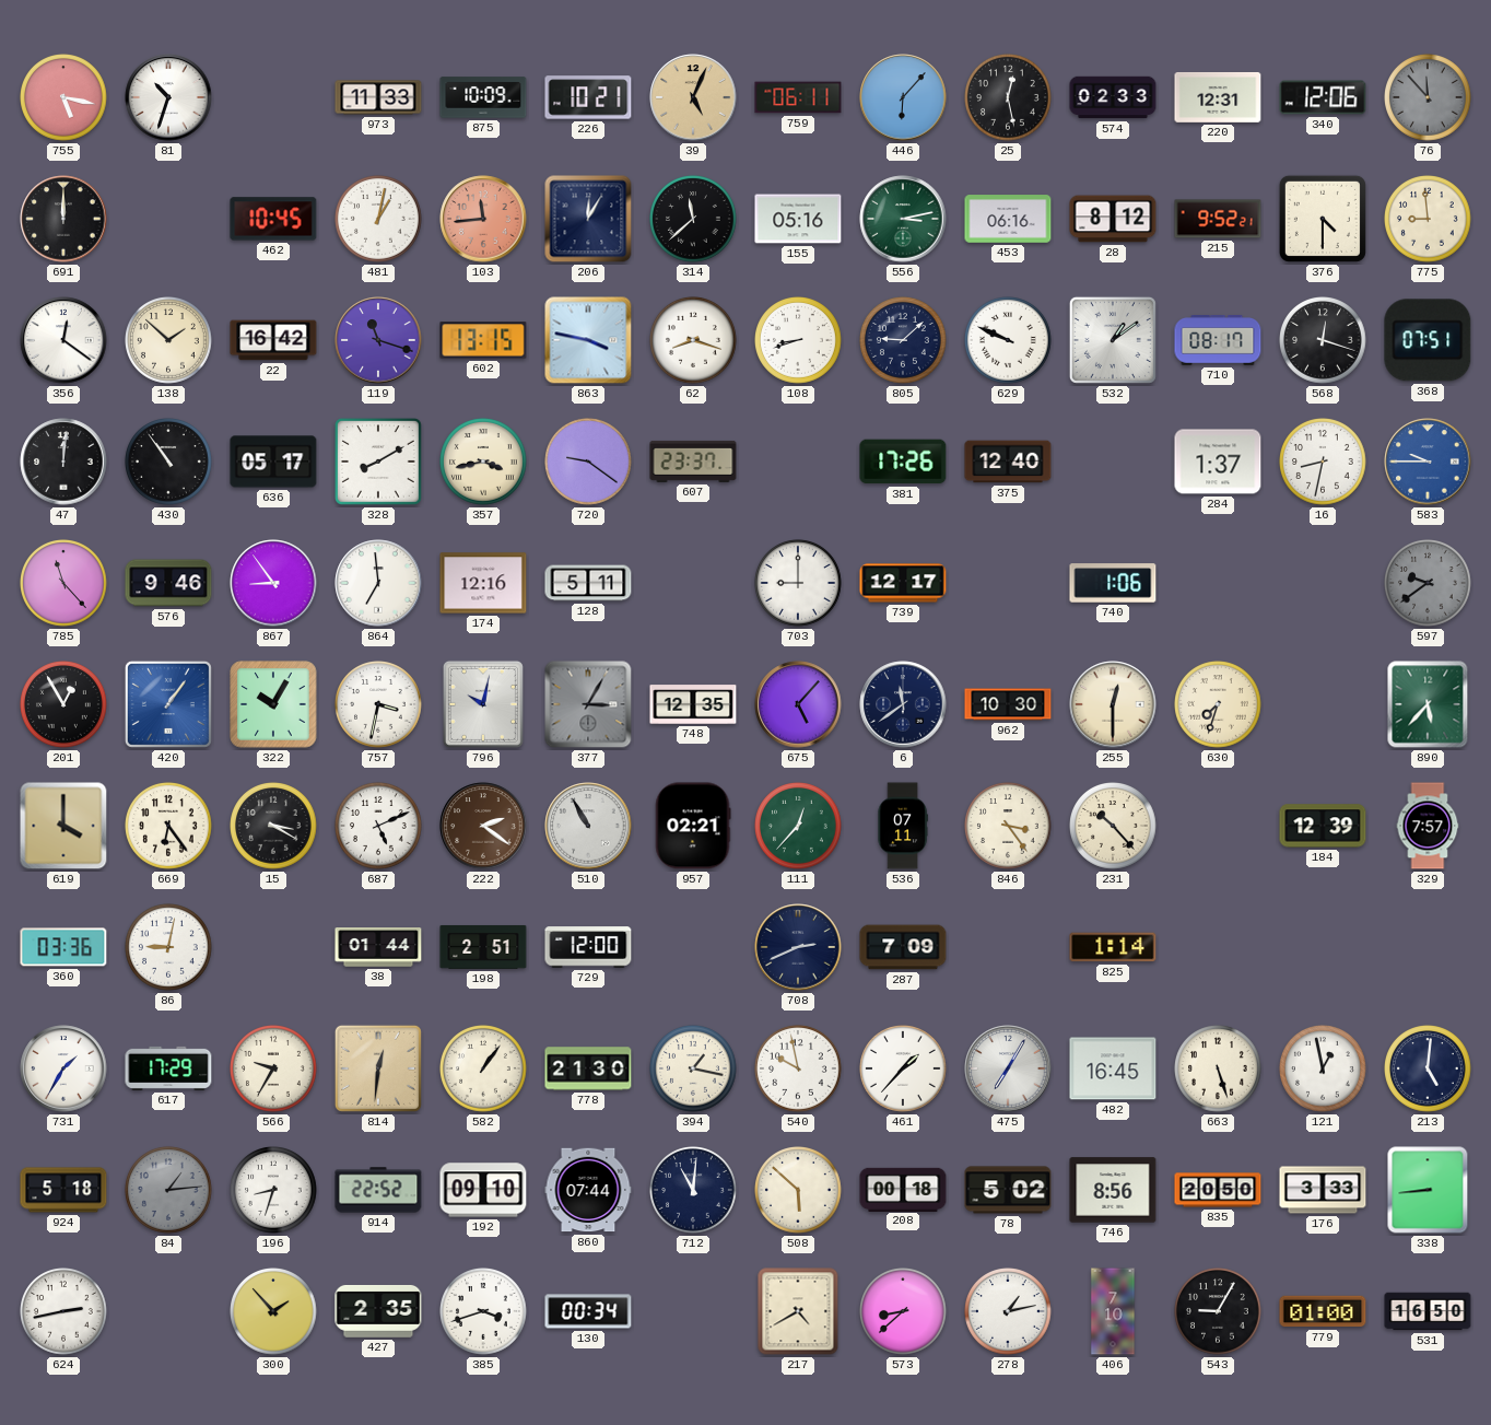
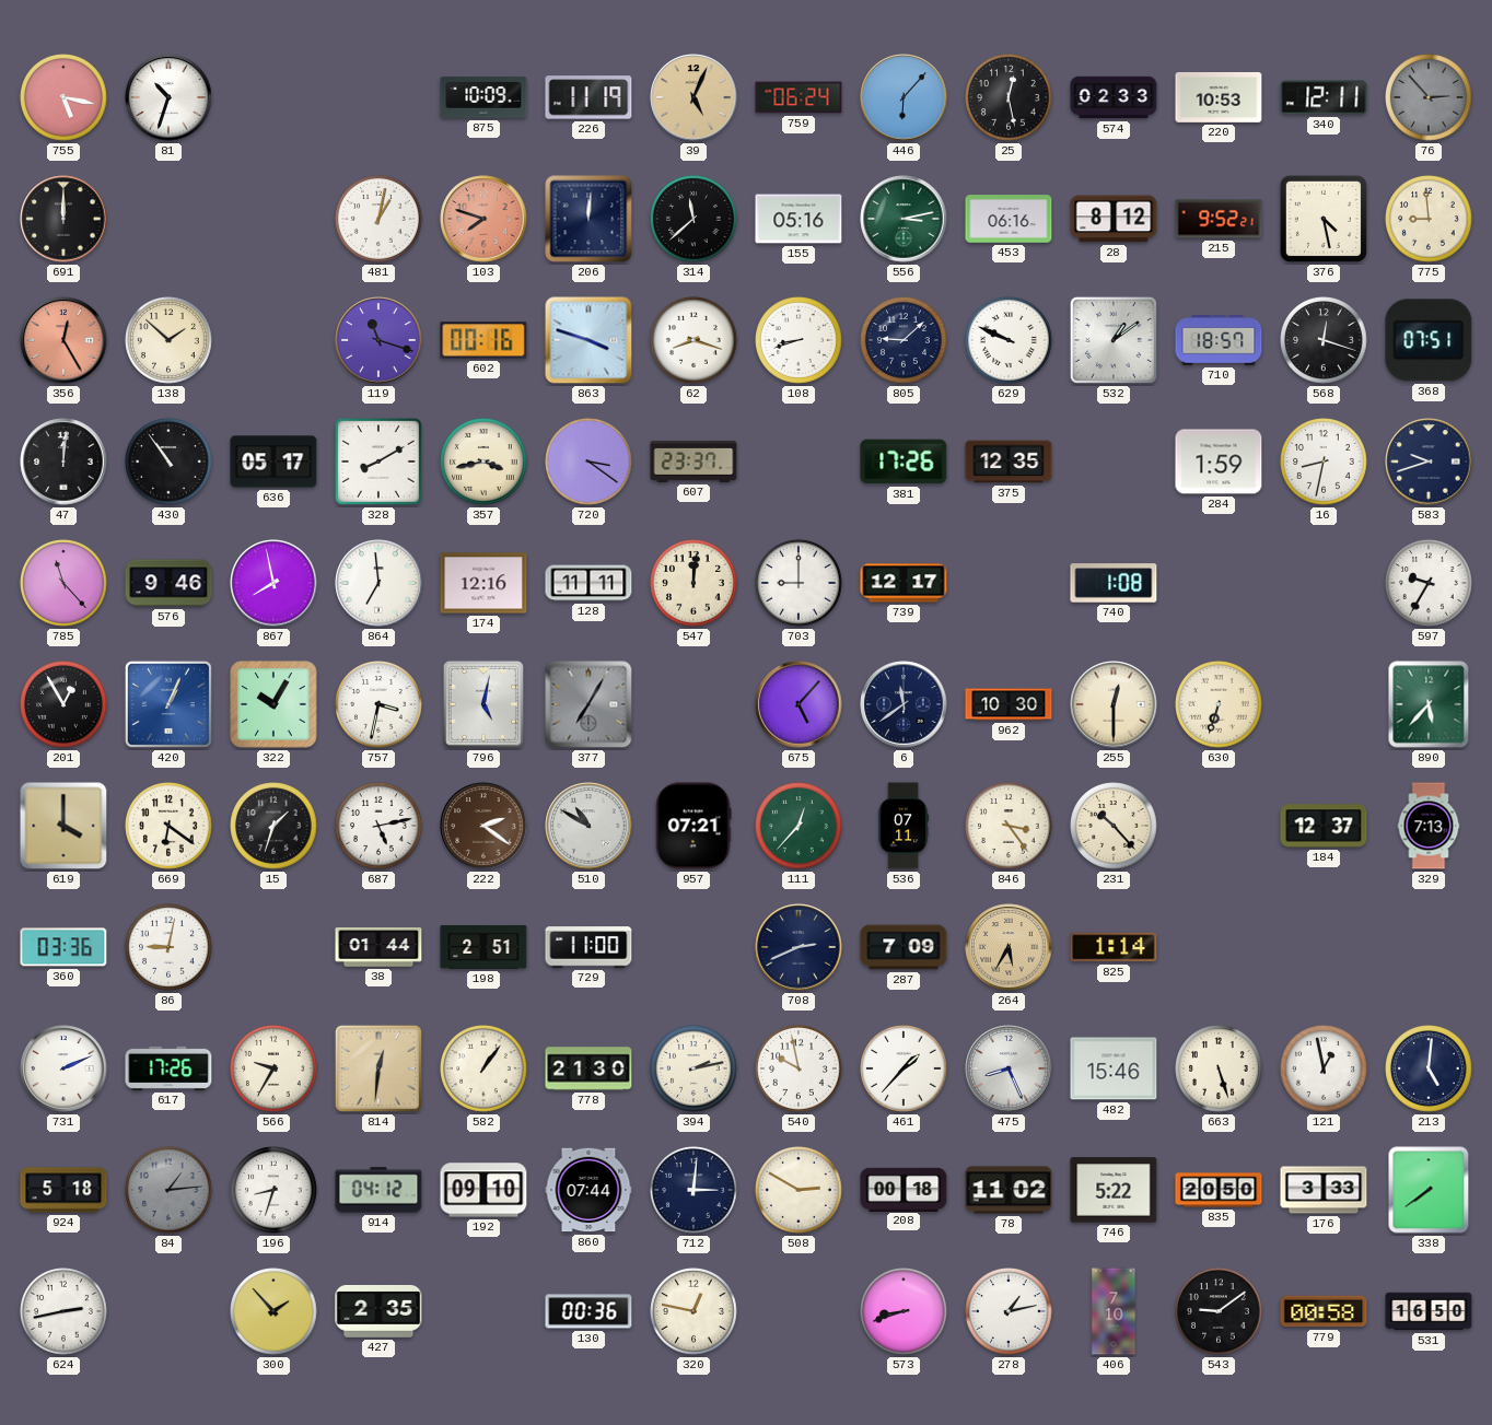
973: 11:33 -> none (378, 97)
226: 10:21 -> 11:19 (588, 97)
759: 06:11 -> 06:24 (799, 97)
220: 12:31 -> 10:53 (1219, 97)
340: 12:06 -> 12:11 (1324, 97)
76: 11:53 -> 2:53 (1429, 97)
462: 10:45 -> none (273, 219)
103: 11:44 -> 7:48 (483, 219)
206: 12:05 -> 12:01 (588, 219)
376: 4:30 -> 4:28 (1324, 219)
356: 12:21 -> 12:25 (63, 340)
356 dial: white -> salmon (63, 340)
22: 16:42 -> none (273, 340)
602: 13:15 -> 00:16 (483, 340)
863: 3:47 -> 3:48 (588, 340)
710: 08:17 -> 18:57 (1219, 341)
720: 9:21 -> 3:21 (588, 462)
375: 12:40 -> 12:35 (1009, 462)
284: 1:37 -> 1:59 (1219, 462)
583: 9:45 -> 9:42 (1429, 462)
583 dial: blue -> navy (1429, 462)
867: 8:54 -> 7:58 (273, 583)
128: 5:11 -> 11:11 (588, 583)
547: none -> 12:01 (693, 583)
740: 1:06 -> 1:08 (1114, 583)
597: 9:39 -> 9:35 (1429, 583)
597 dial: grey -> white (1429, 583)
420: 1:06 -> 1:04 (168, 704)
796: 10:02 -> 5:02 (483, 704)
377: 3:05 -> 7:05 (588, 704)
748: 12:35 -> none (693, 704)
630: 7:33 -> 6:33 (1219, 704)
669: 6:24 -> 6:21 (168, 826)
15: 3:20 -> 1:33 (273, 826)
687: 5:11 -> 5:13 (378, 826)
510: 10:55 -> 10:50 (588, 826)
957: 02:21 -> 07:21 (693, 826)
184: 12:39 -> 12:37 (1324, 826)
329: 7:57 -> 7:13 (1429, 826)
729: 12:00 -> 11:00 (588, 947)
264: none -> 5:35 (1009, 947)
731: 1:35 -> 2:11 (63, 1068)
617: 17:29 -> 17:26 (168, 1068)
394: 1:17 -> 2:13 (693, 1068)
475: 7:05 -> 8:26 (1009, 1068)
482: 16:45 -> 15:46 (1114, 1068)
914: 22:52 -> 04:12 (378, 1190)
712: 11:01 -> 3:01 (693, 1190)
508: 5:52 -> 2:50 (799, 1190)
78: 5:02 -> 11:02 (1009, 1190)
746: 8:56 -> 5:22 (1114, 1190)
338: 8:44 -> 7:39 (1429, 1190)
385: 3:42 -> none (483, 1311)
130: 00:34 -> 00:36 (588, 1311)
320: none -> 12:47 (693, 1311)
217: 4:40 -> none (798, 1311)
573: 8:38 -> 8:42 (904, 1311)
543: 9:05 -> 9:09 (1219, 1311)
779: 01:00 -> 00:58 (1324, 1311)
